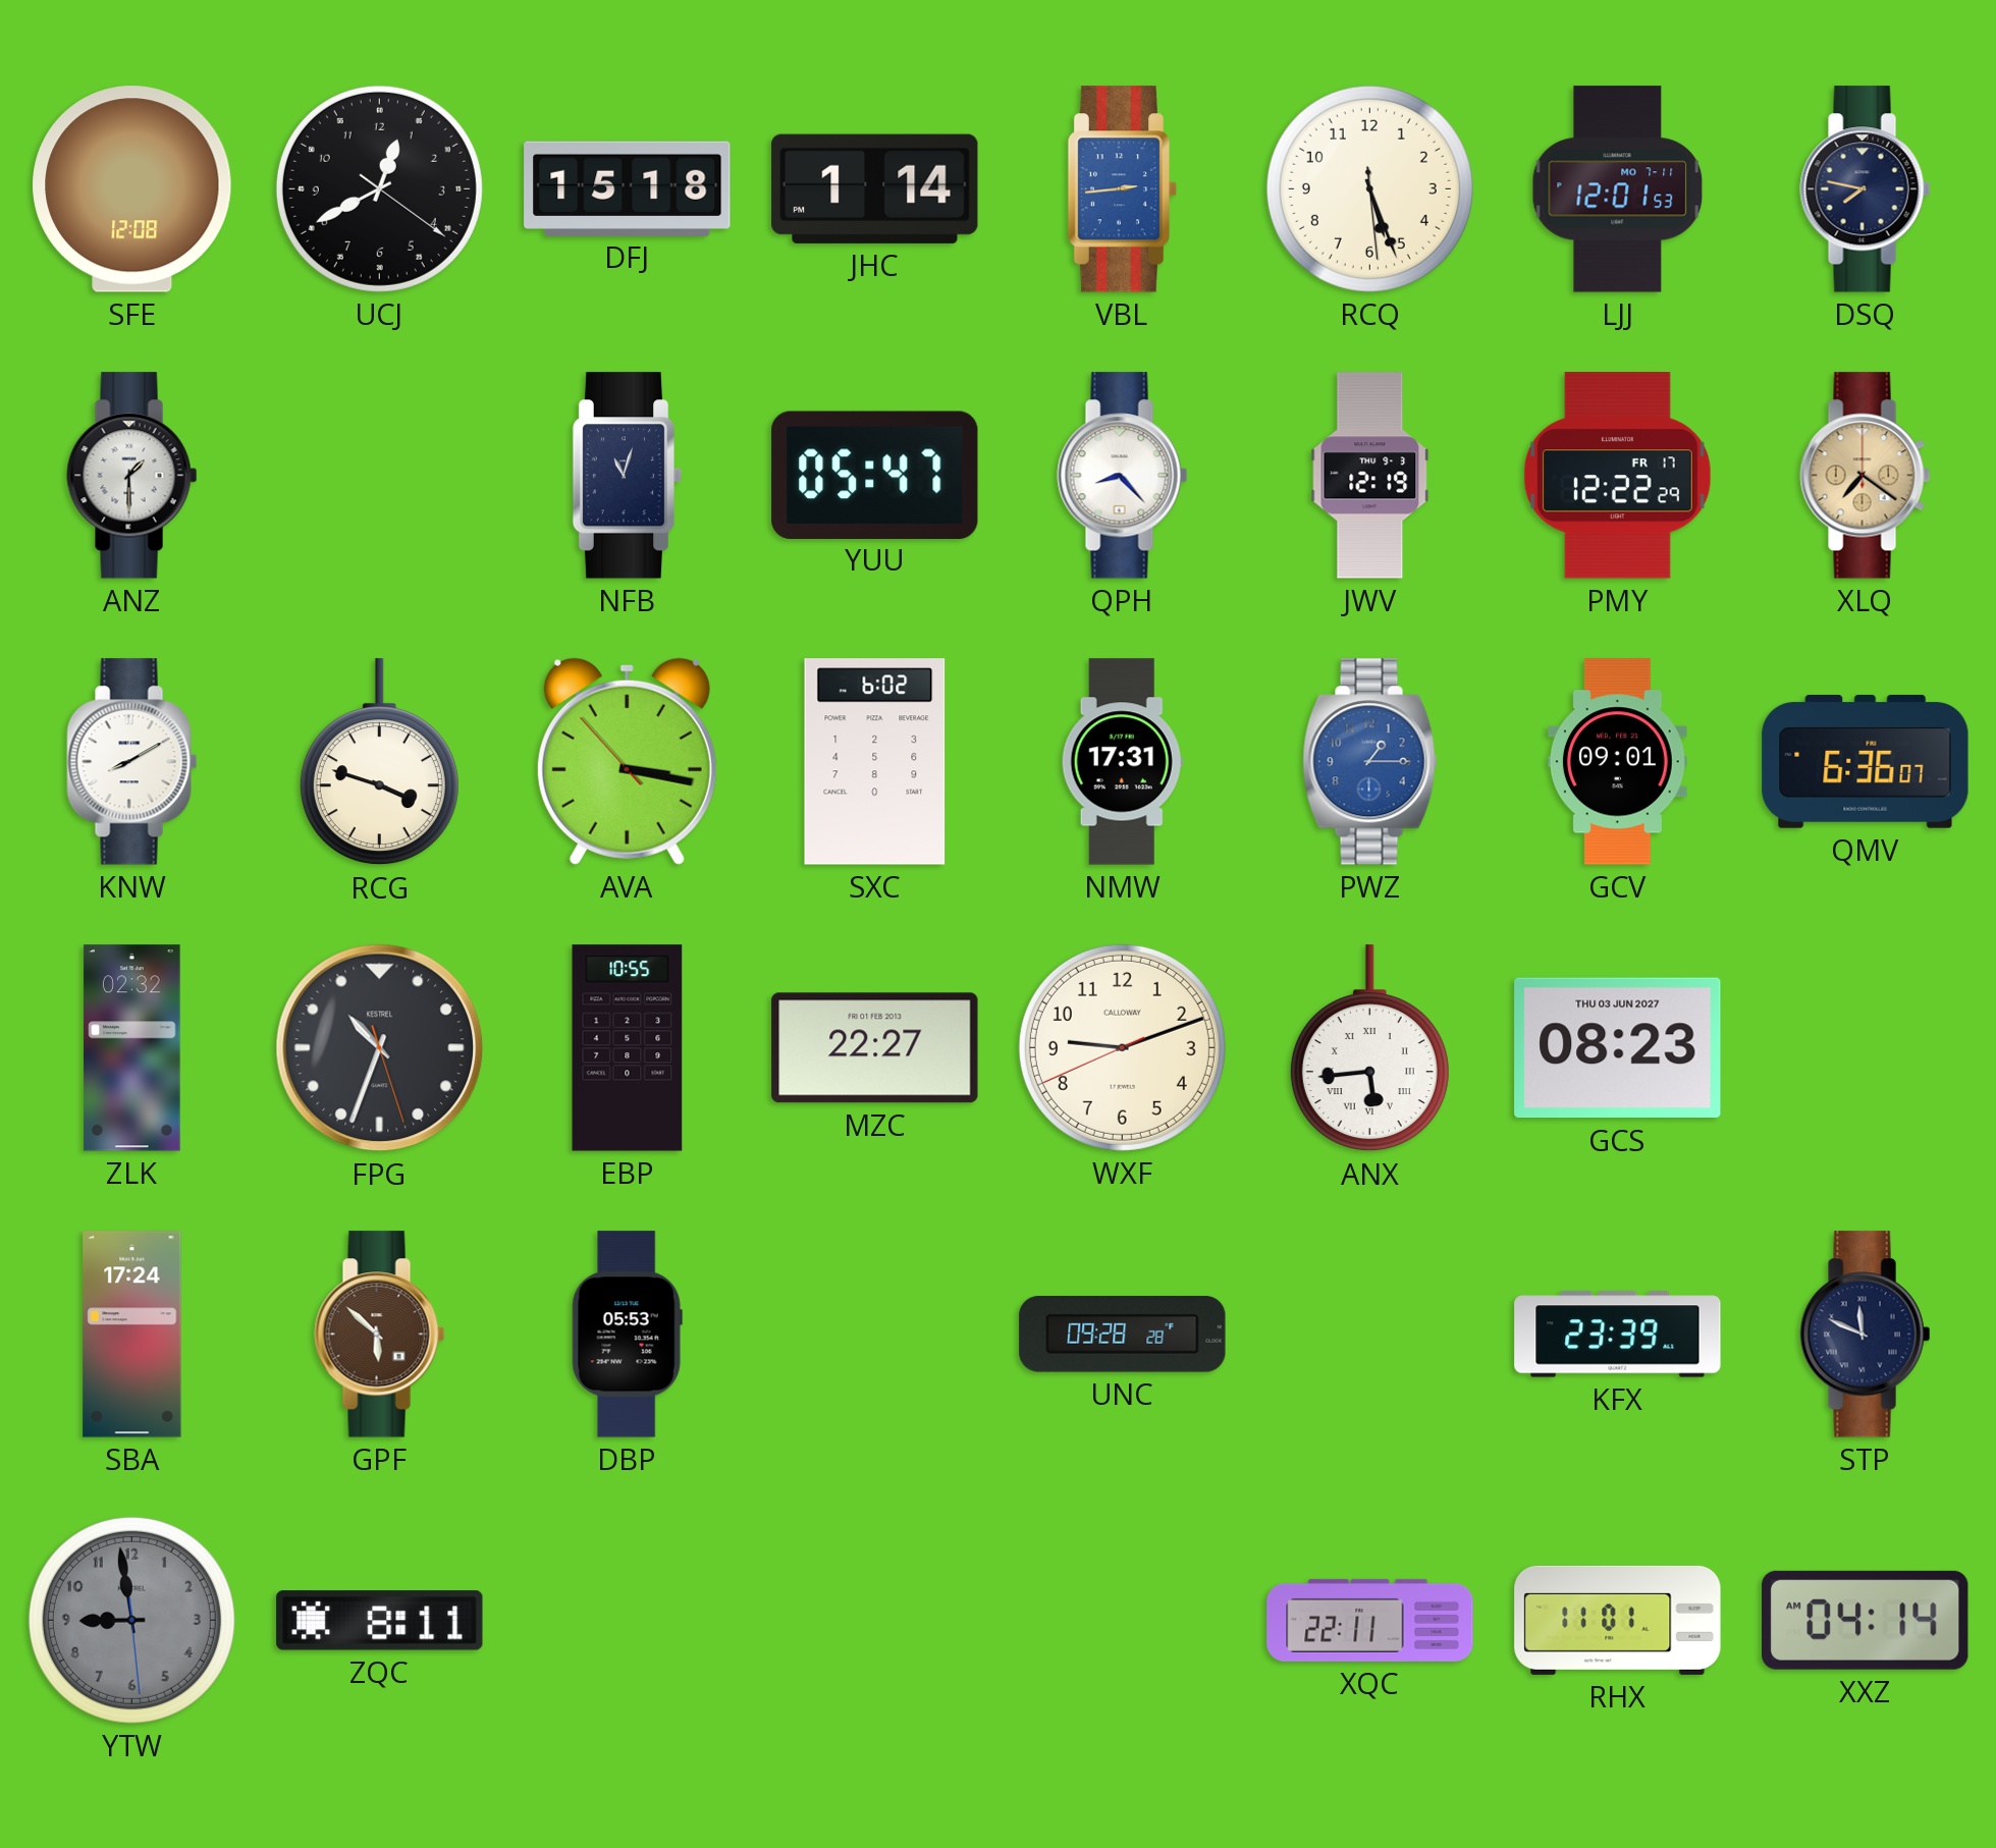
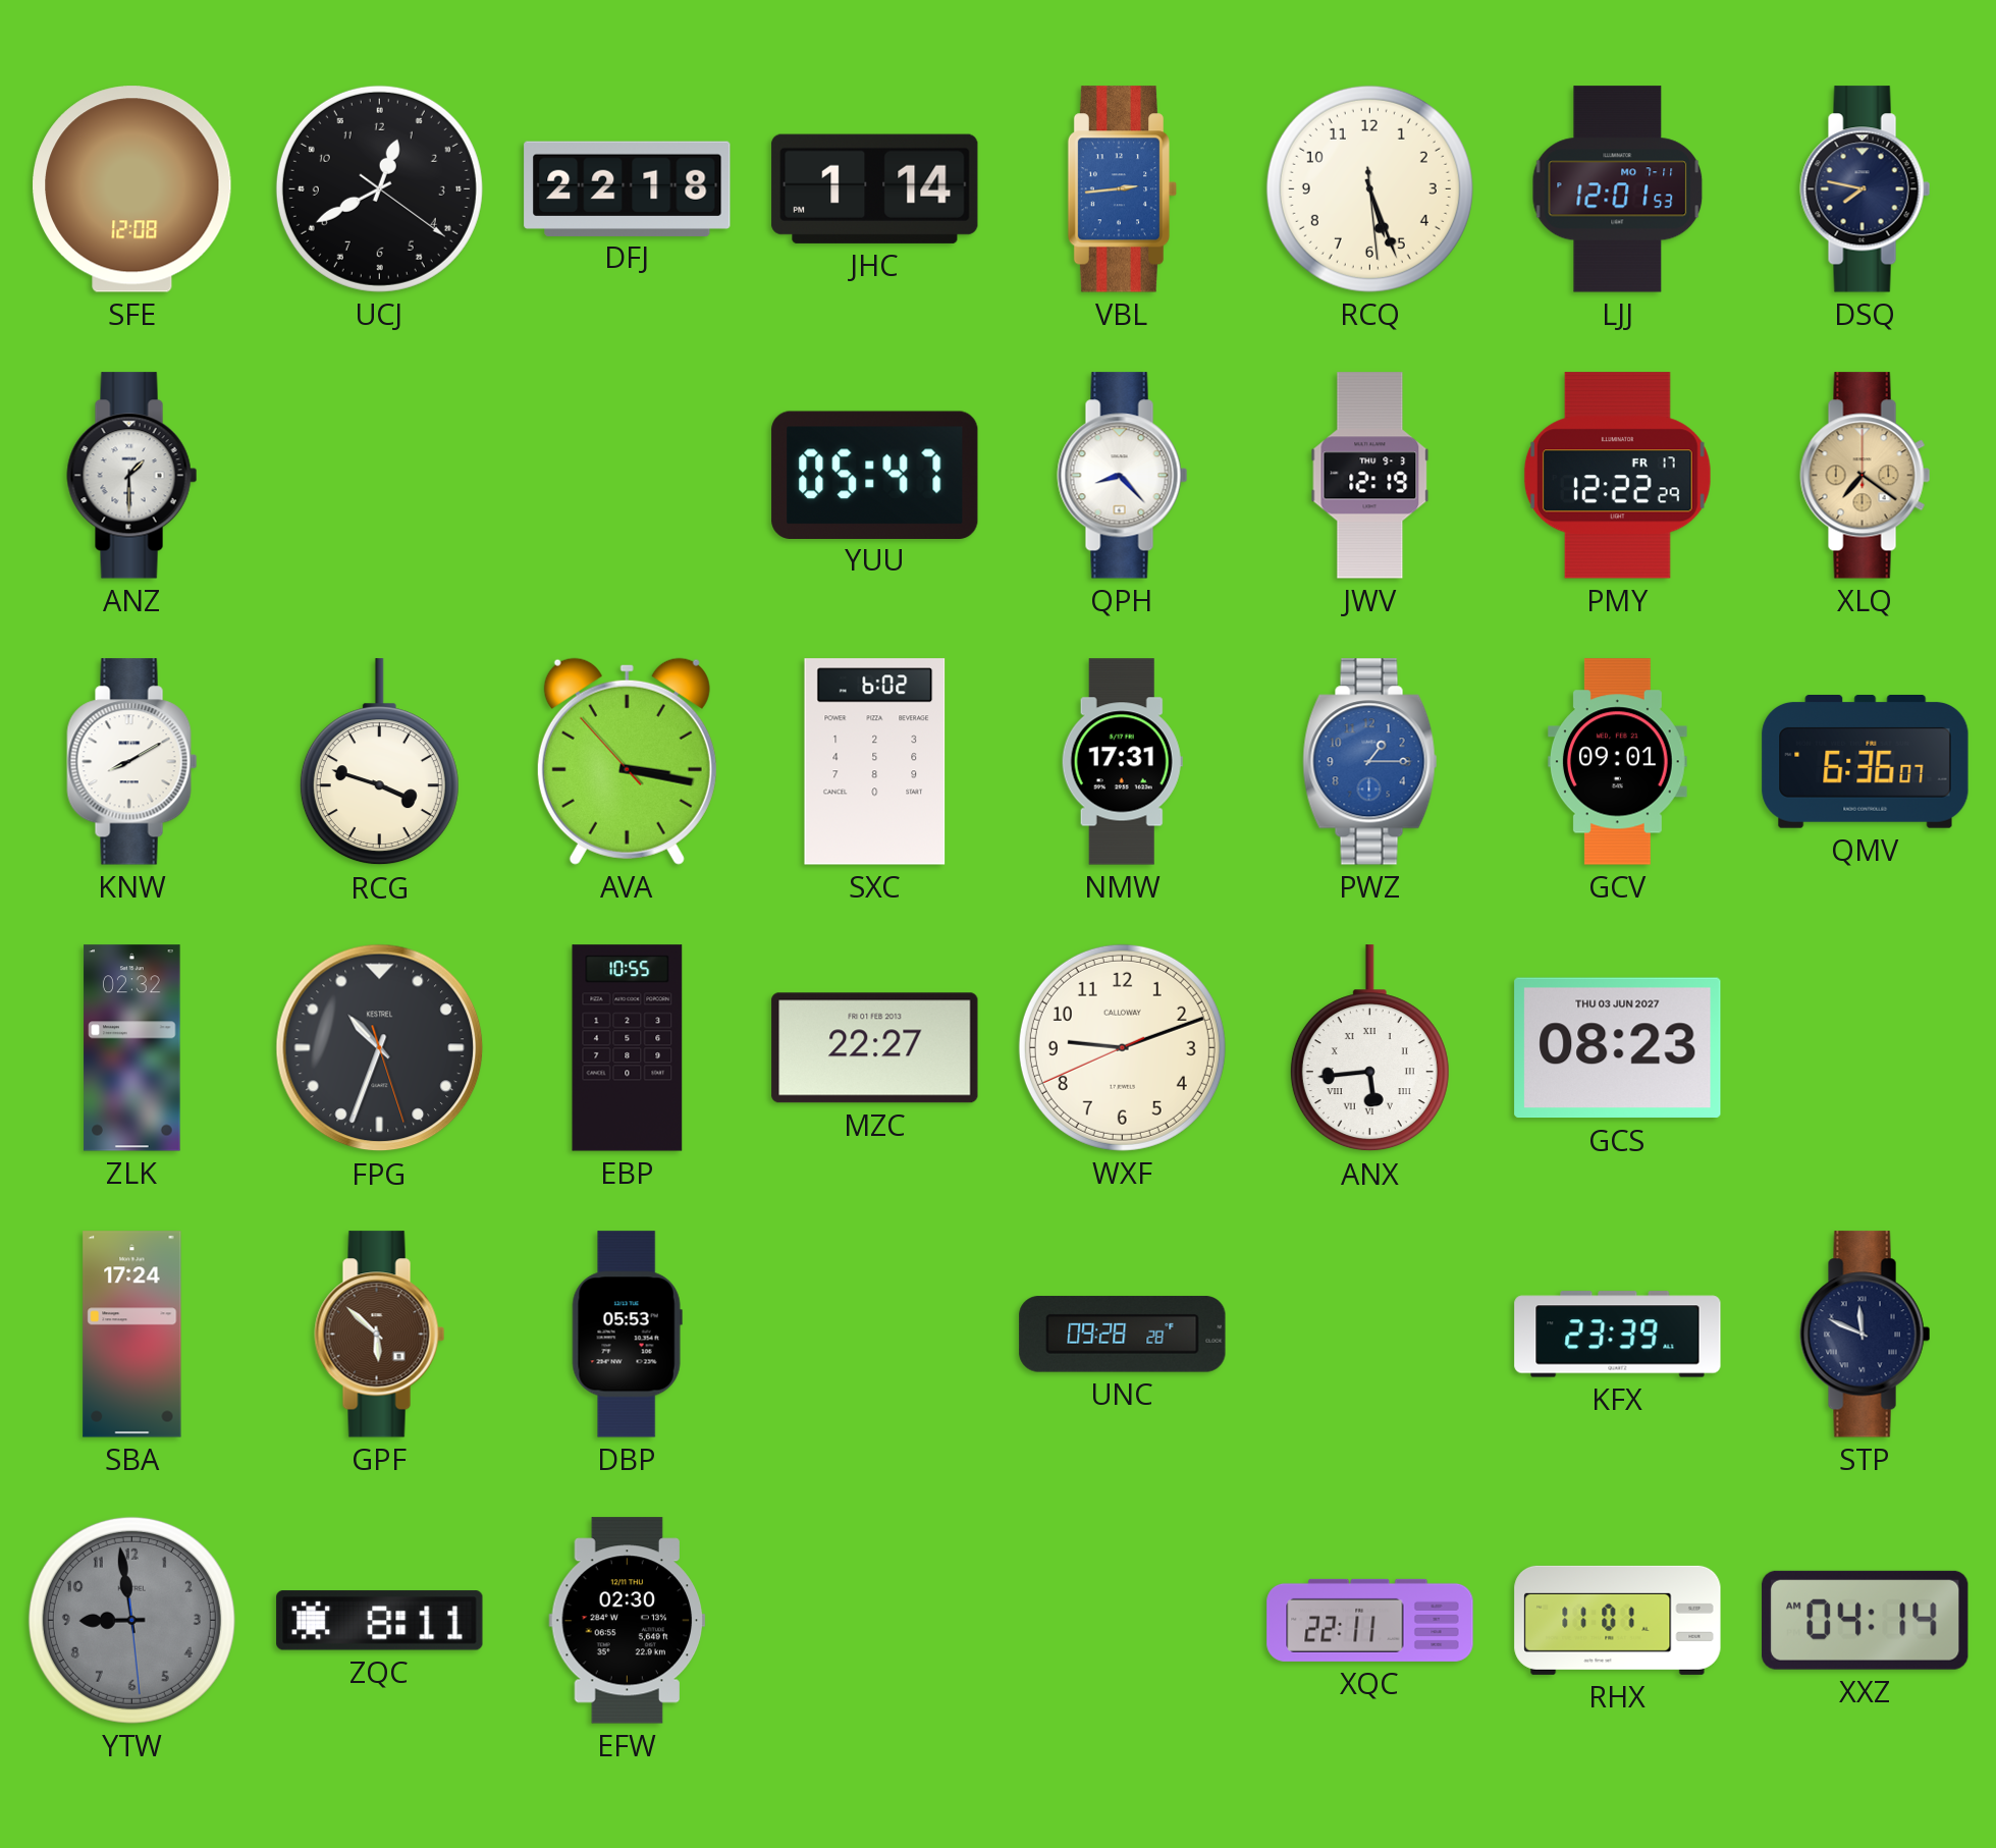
DFJ: 15:18 -> 22:18 (628, 188)
NFB: 11:03 -> none (628, 476)
EFW: none -> 02:30 (628, 1621)
